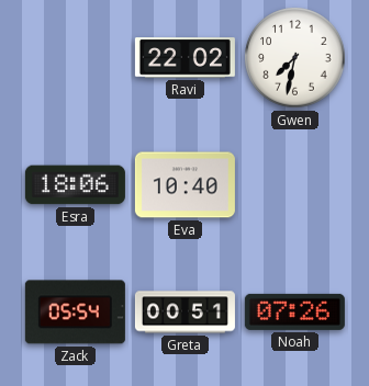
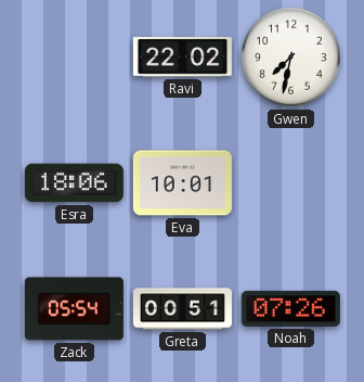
Eva: 10:40 -> 10:01 (182, 183)
